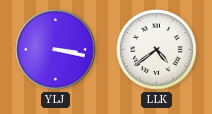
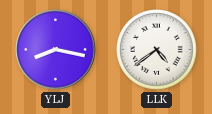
YLJ: 3:17 -> 8:17 (56, 50)
